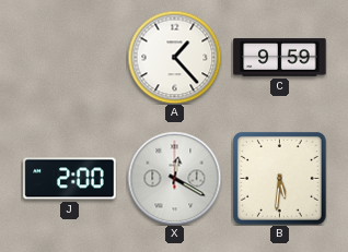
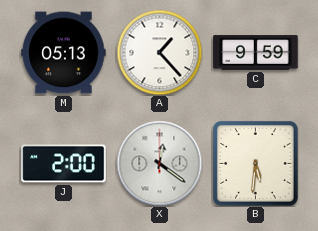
M: none -> 05:13 (64, 53)
X: 12:20 -> 12:21 (159, 163)
